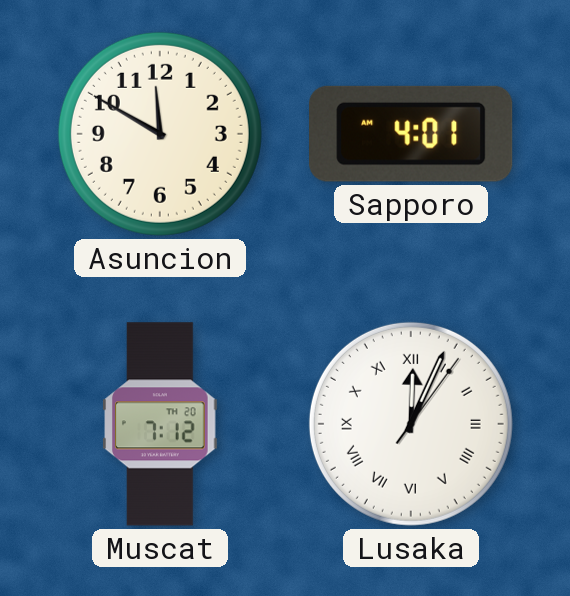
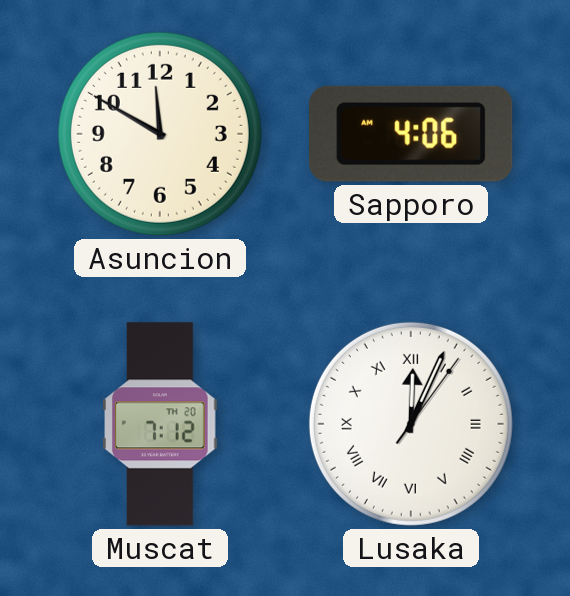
Sapporo: 4:01 -> 4:06 (411, 134)
